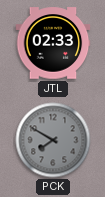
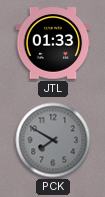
JTL: 02:33 -> 01:33 (53, 43)
